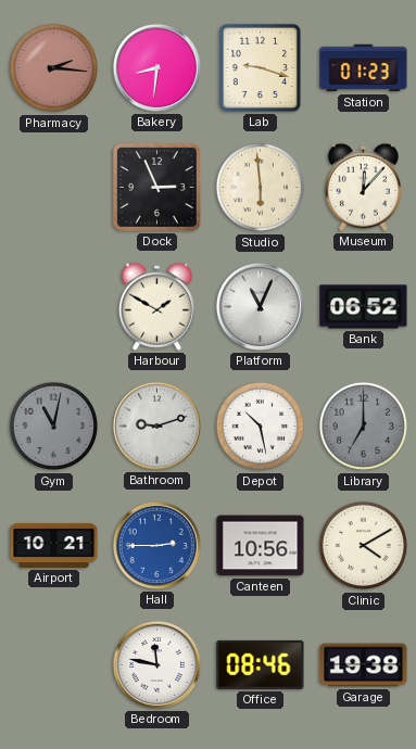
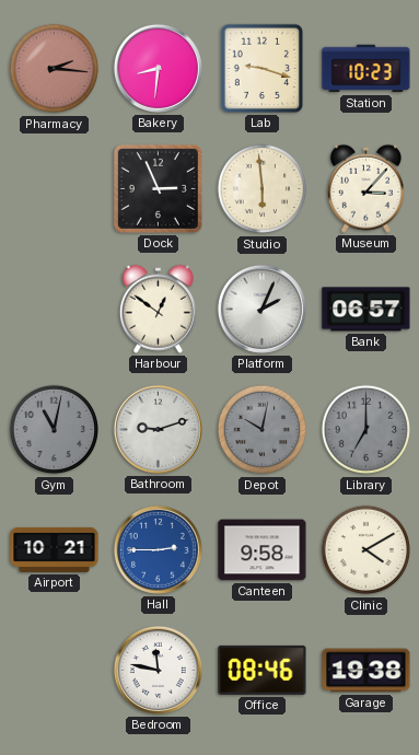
Station: 01:23 -> 10:23 (366, 69)
Museum: 12:07 -> 3:07 (365, 188)
Harbour: 1:50 -> 12:51 (158, 309)
Platform: 11:04 -> 2:04 (261, 309)
Bank: 06:52 -> 06:57 (366, 310)
Depot: 10:28 -> 10:02 (263, 430)
Depot dial: white -> grey (263, 430)
Canteen: 10:56 -> 9:58 (263, 550)
